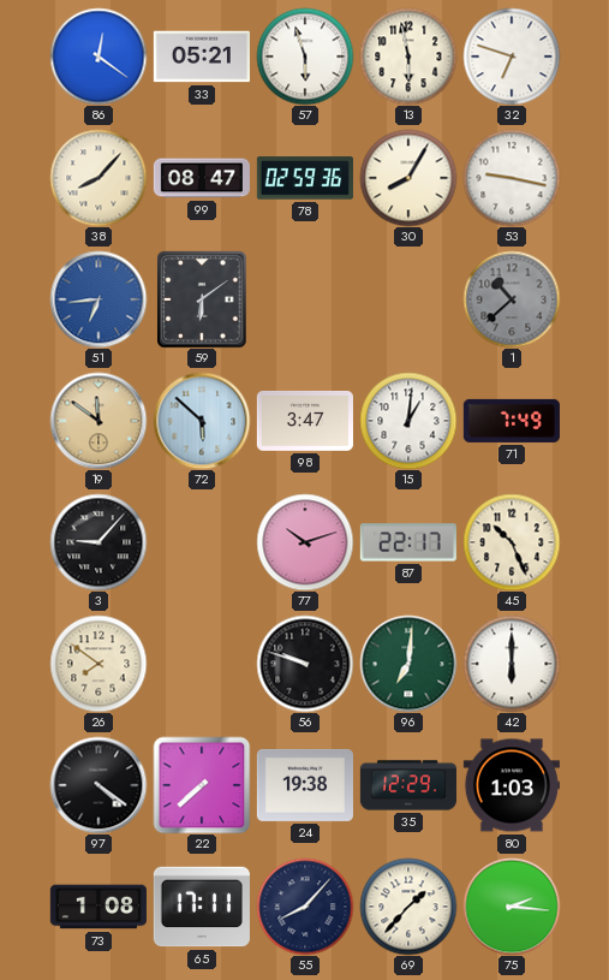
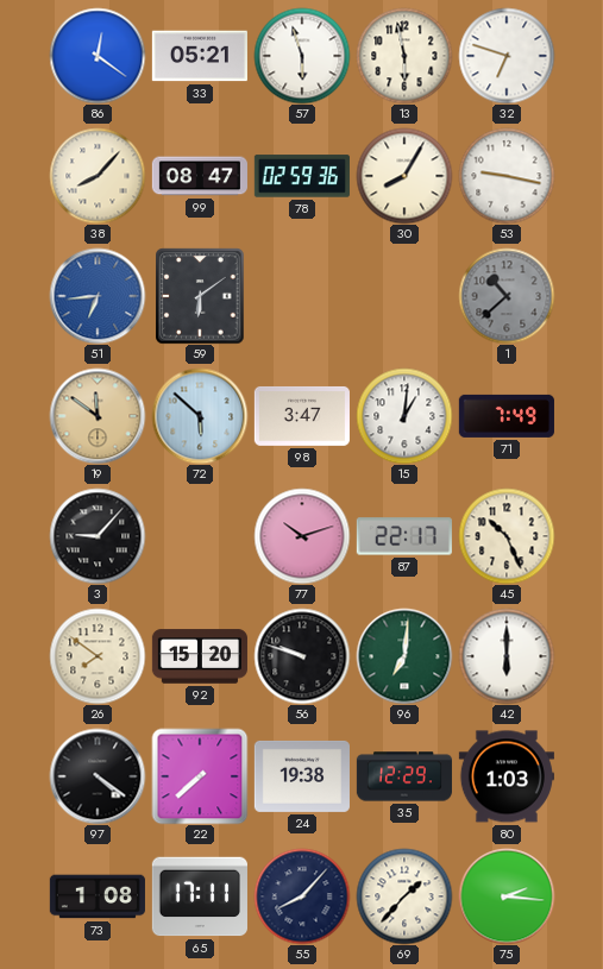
92: none -> 15:20 (200, 656)
